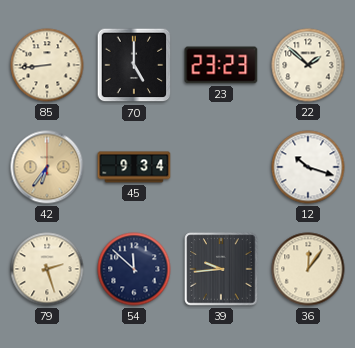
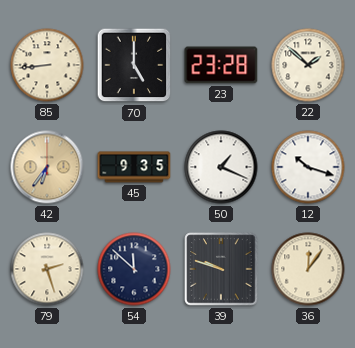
23: 23:23 -> 23:28 (221, 65)
45: 9:34 -> 9:35 (134, 167)
50: none -> 1:19 (221, 167)
39: 9:44 -> 9:48 (221, 269)
